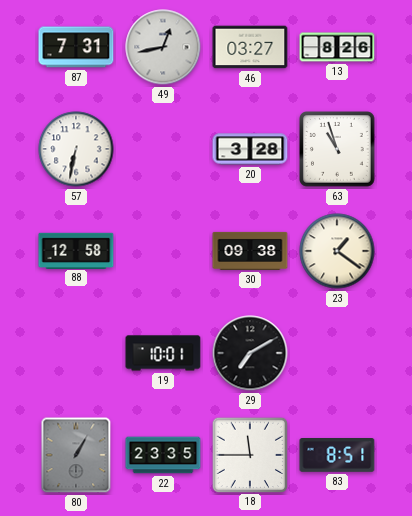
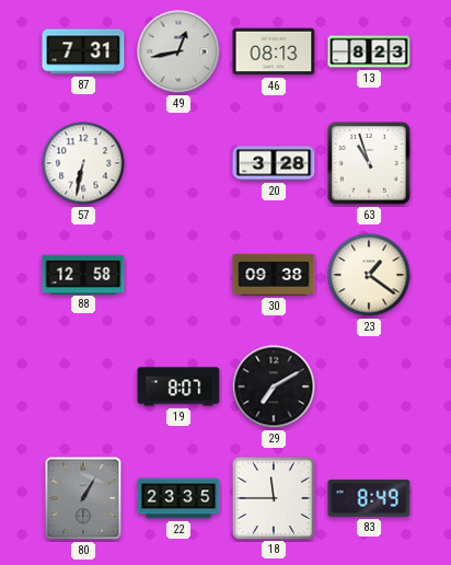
46: 03:27 -> 08:13 (274, 51)
13: 8:26 -> 8:23 (369, 51)
19: 10:01 -> 8:07 (178, 387)
83: 8:51 -> 8:49 (369, 499)
